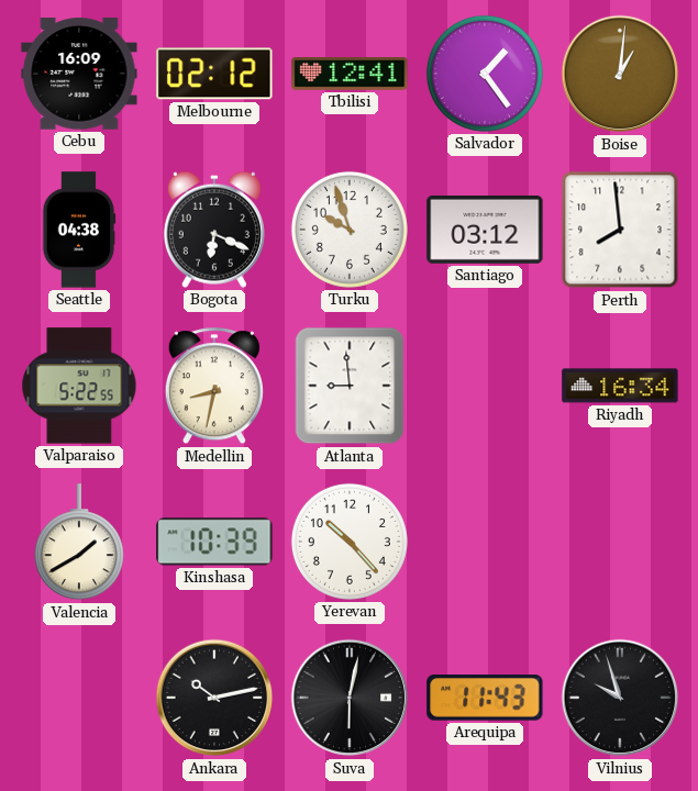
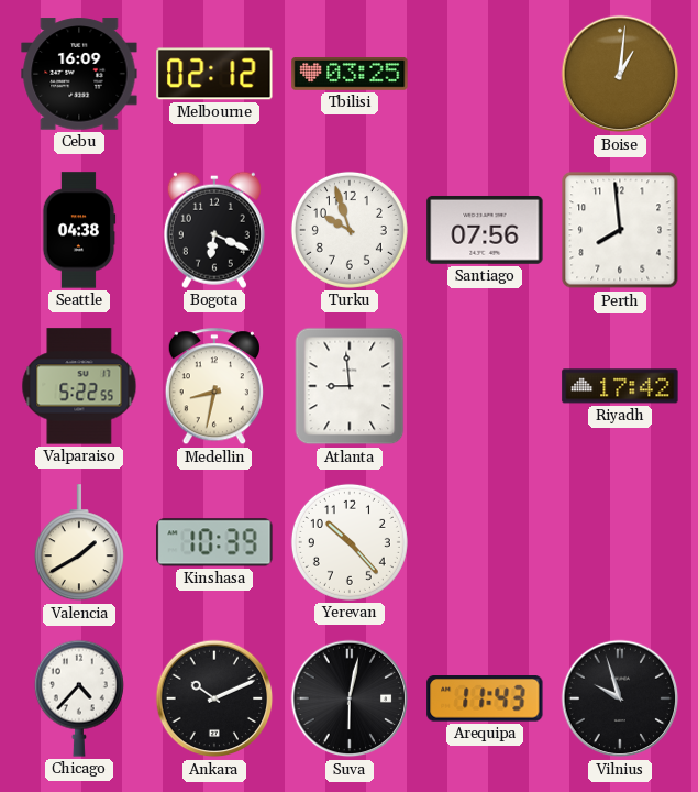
Tbilisi: 12:41 -> 03:25 (350, 75)
Salvador: 1:24 -> none (485, 74)
Santiago: 03:12 -> 07:56 (485, 230)
Riyadh: 16:34 -> 17:42 (620, 386)
Chicago: none -> 4:37 (79, 698)
Ankara: 10:13 -> 10:11 (214, 698)
